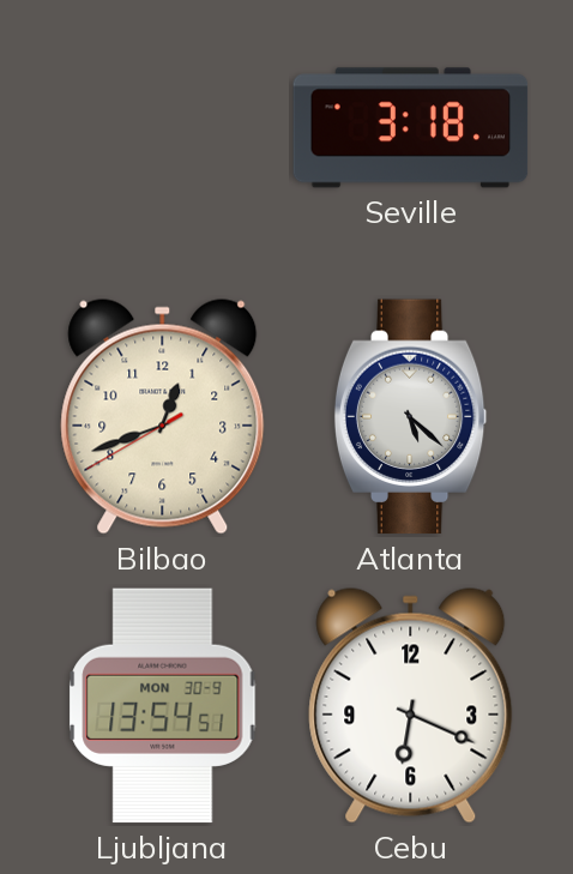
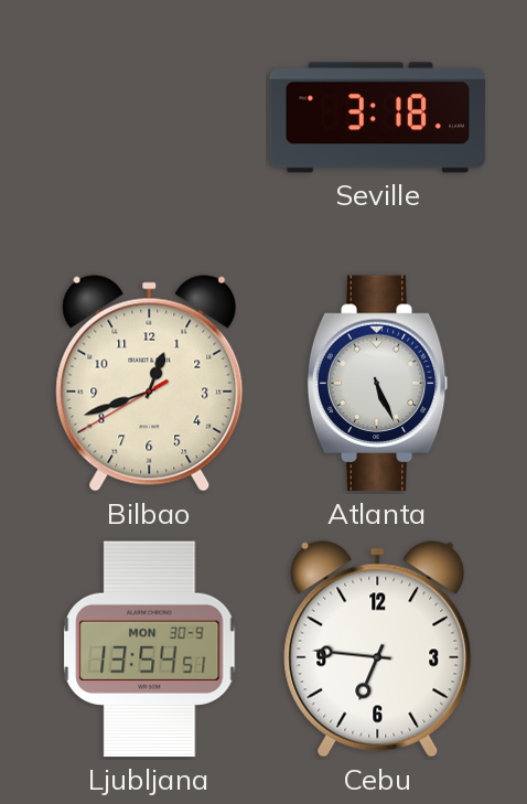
Atlanta: 5:22 -> 5:26 (378, 384)
Cebu: 6:19 -> 6:46 (378, 650)
